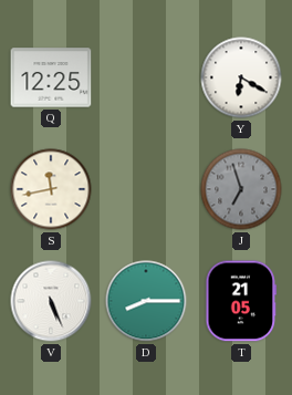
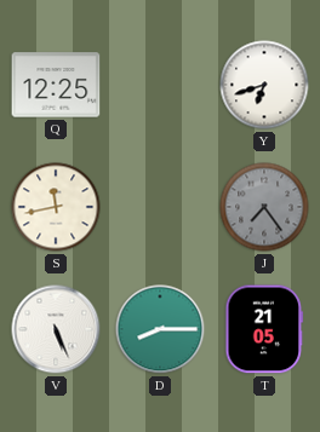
Y: 6:20 -> 6:42 (264, 85)
J: 6:57 -> 7:24 (264, 207)
